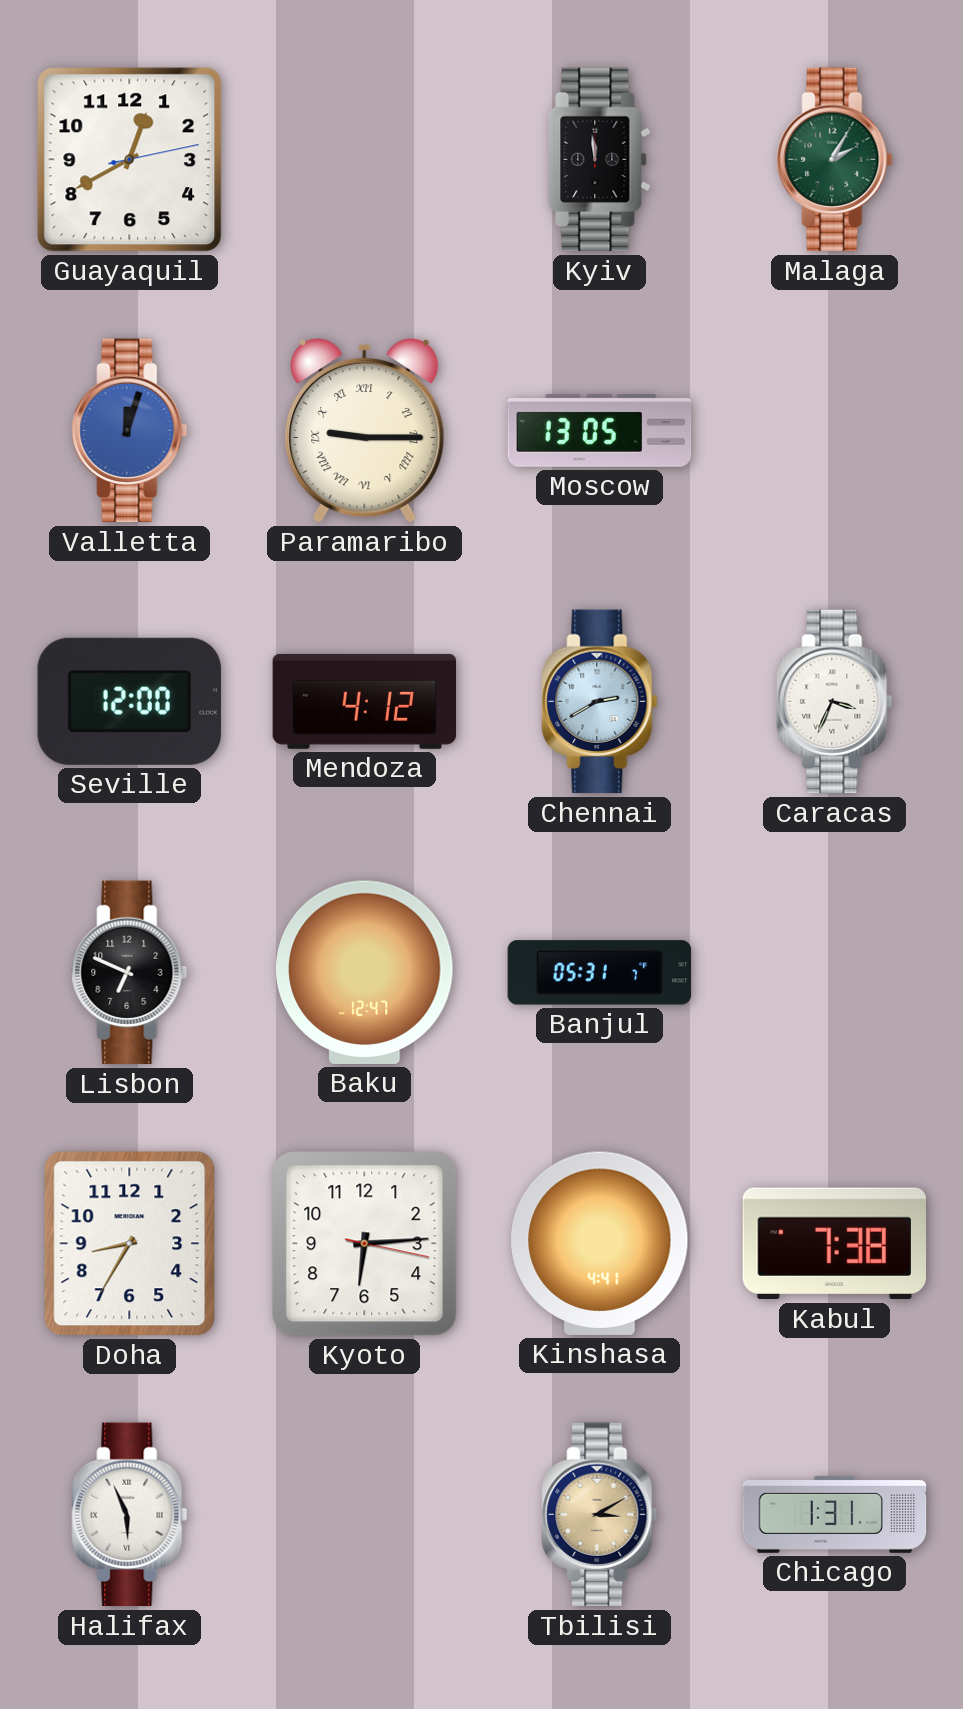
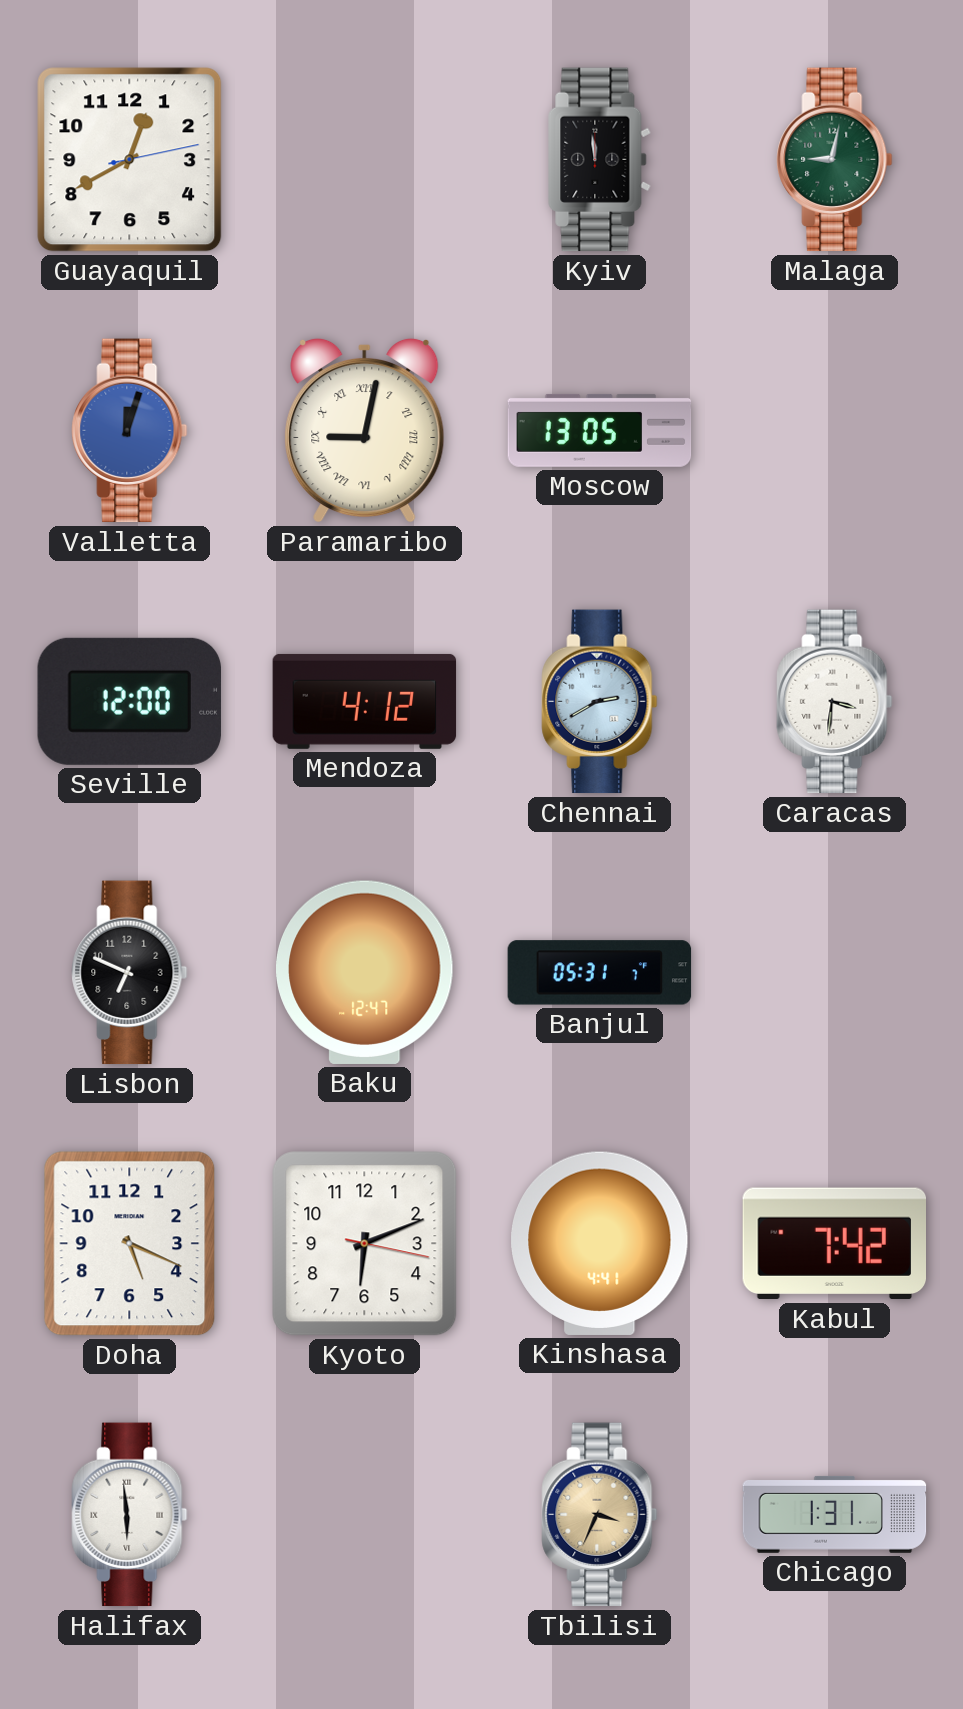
Malaga: 2:05 -> 9:02 (835, 160)
Paramaribo: 9:15 -> 9:02 (365, 430)
Caracas: 3:34 -> 3:31 (835, 702)
Doha: 8:35 -> 5:19 (130, 1244)
Kyoto: 6:14 -> 6:11 (365, 1244)
Kabul: 7:38 -> 7:42 (834, 1244)
Halifax: 5:56 -> 5:59 (130, 1515)
Tbilisi: 3:10 -> 3:34 (600, 1515)
